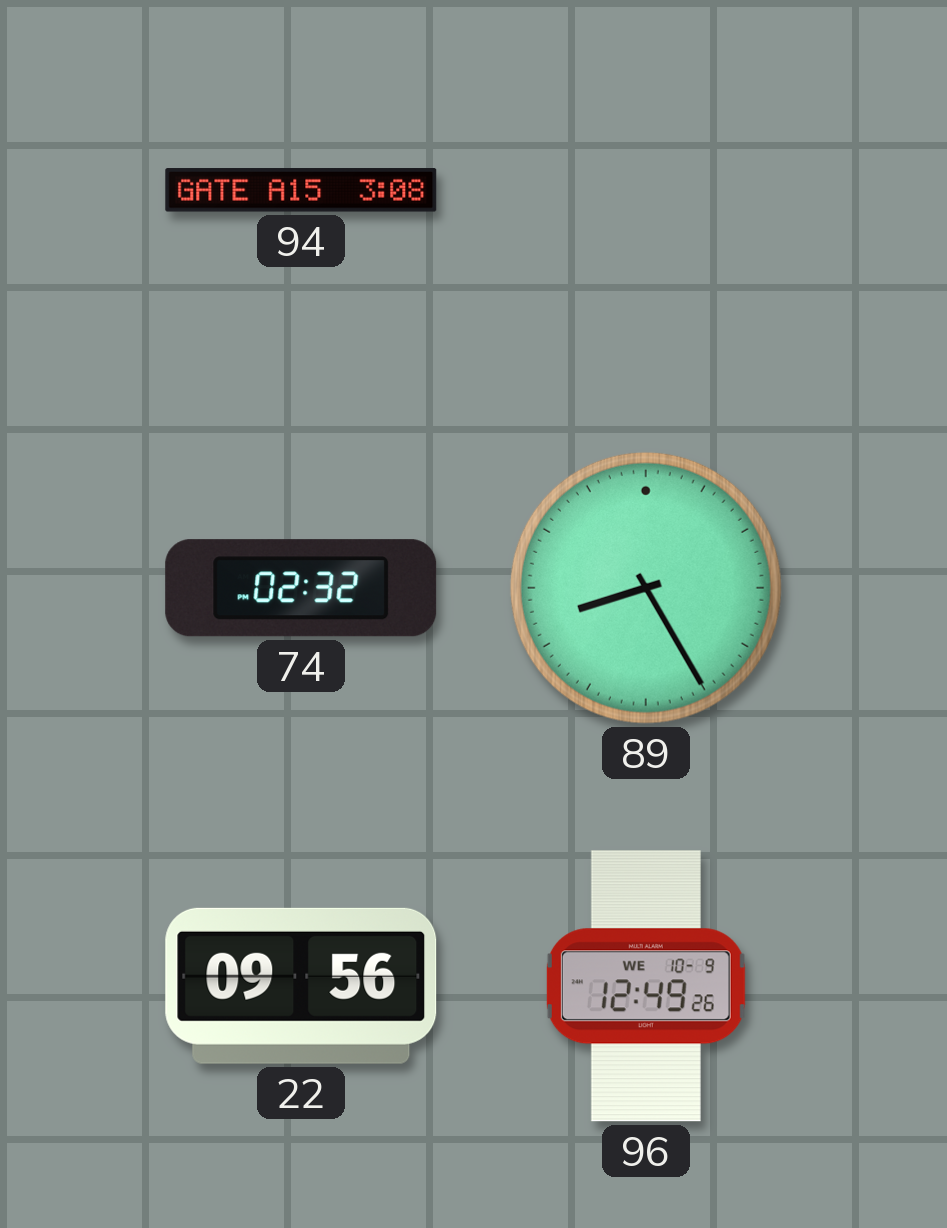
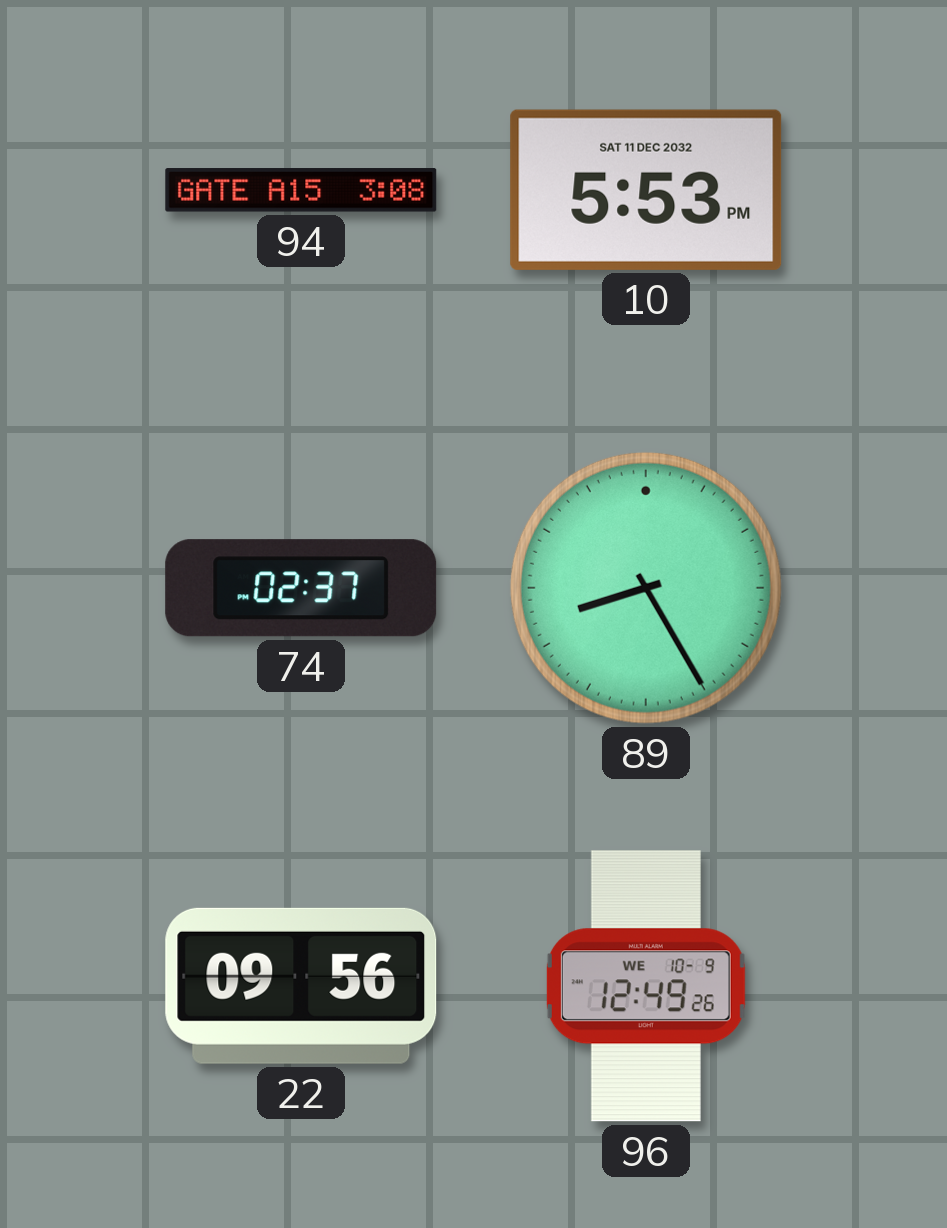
10: none -> 5:53 (646, 190)
74: 02:32 -> 02:37 (301, 588)
